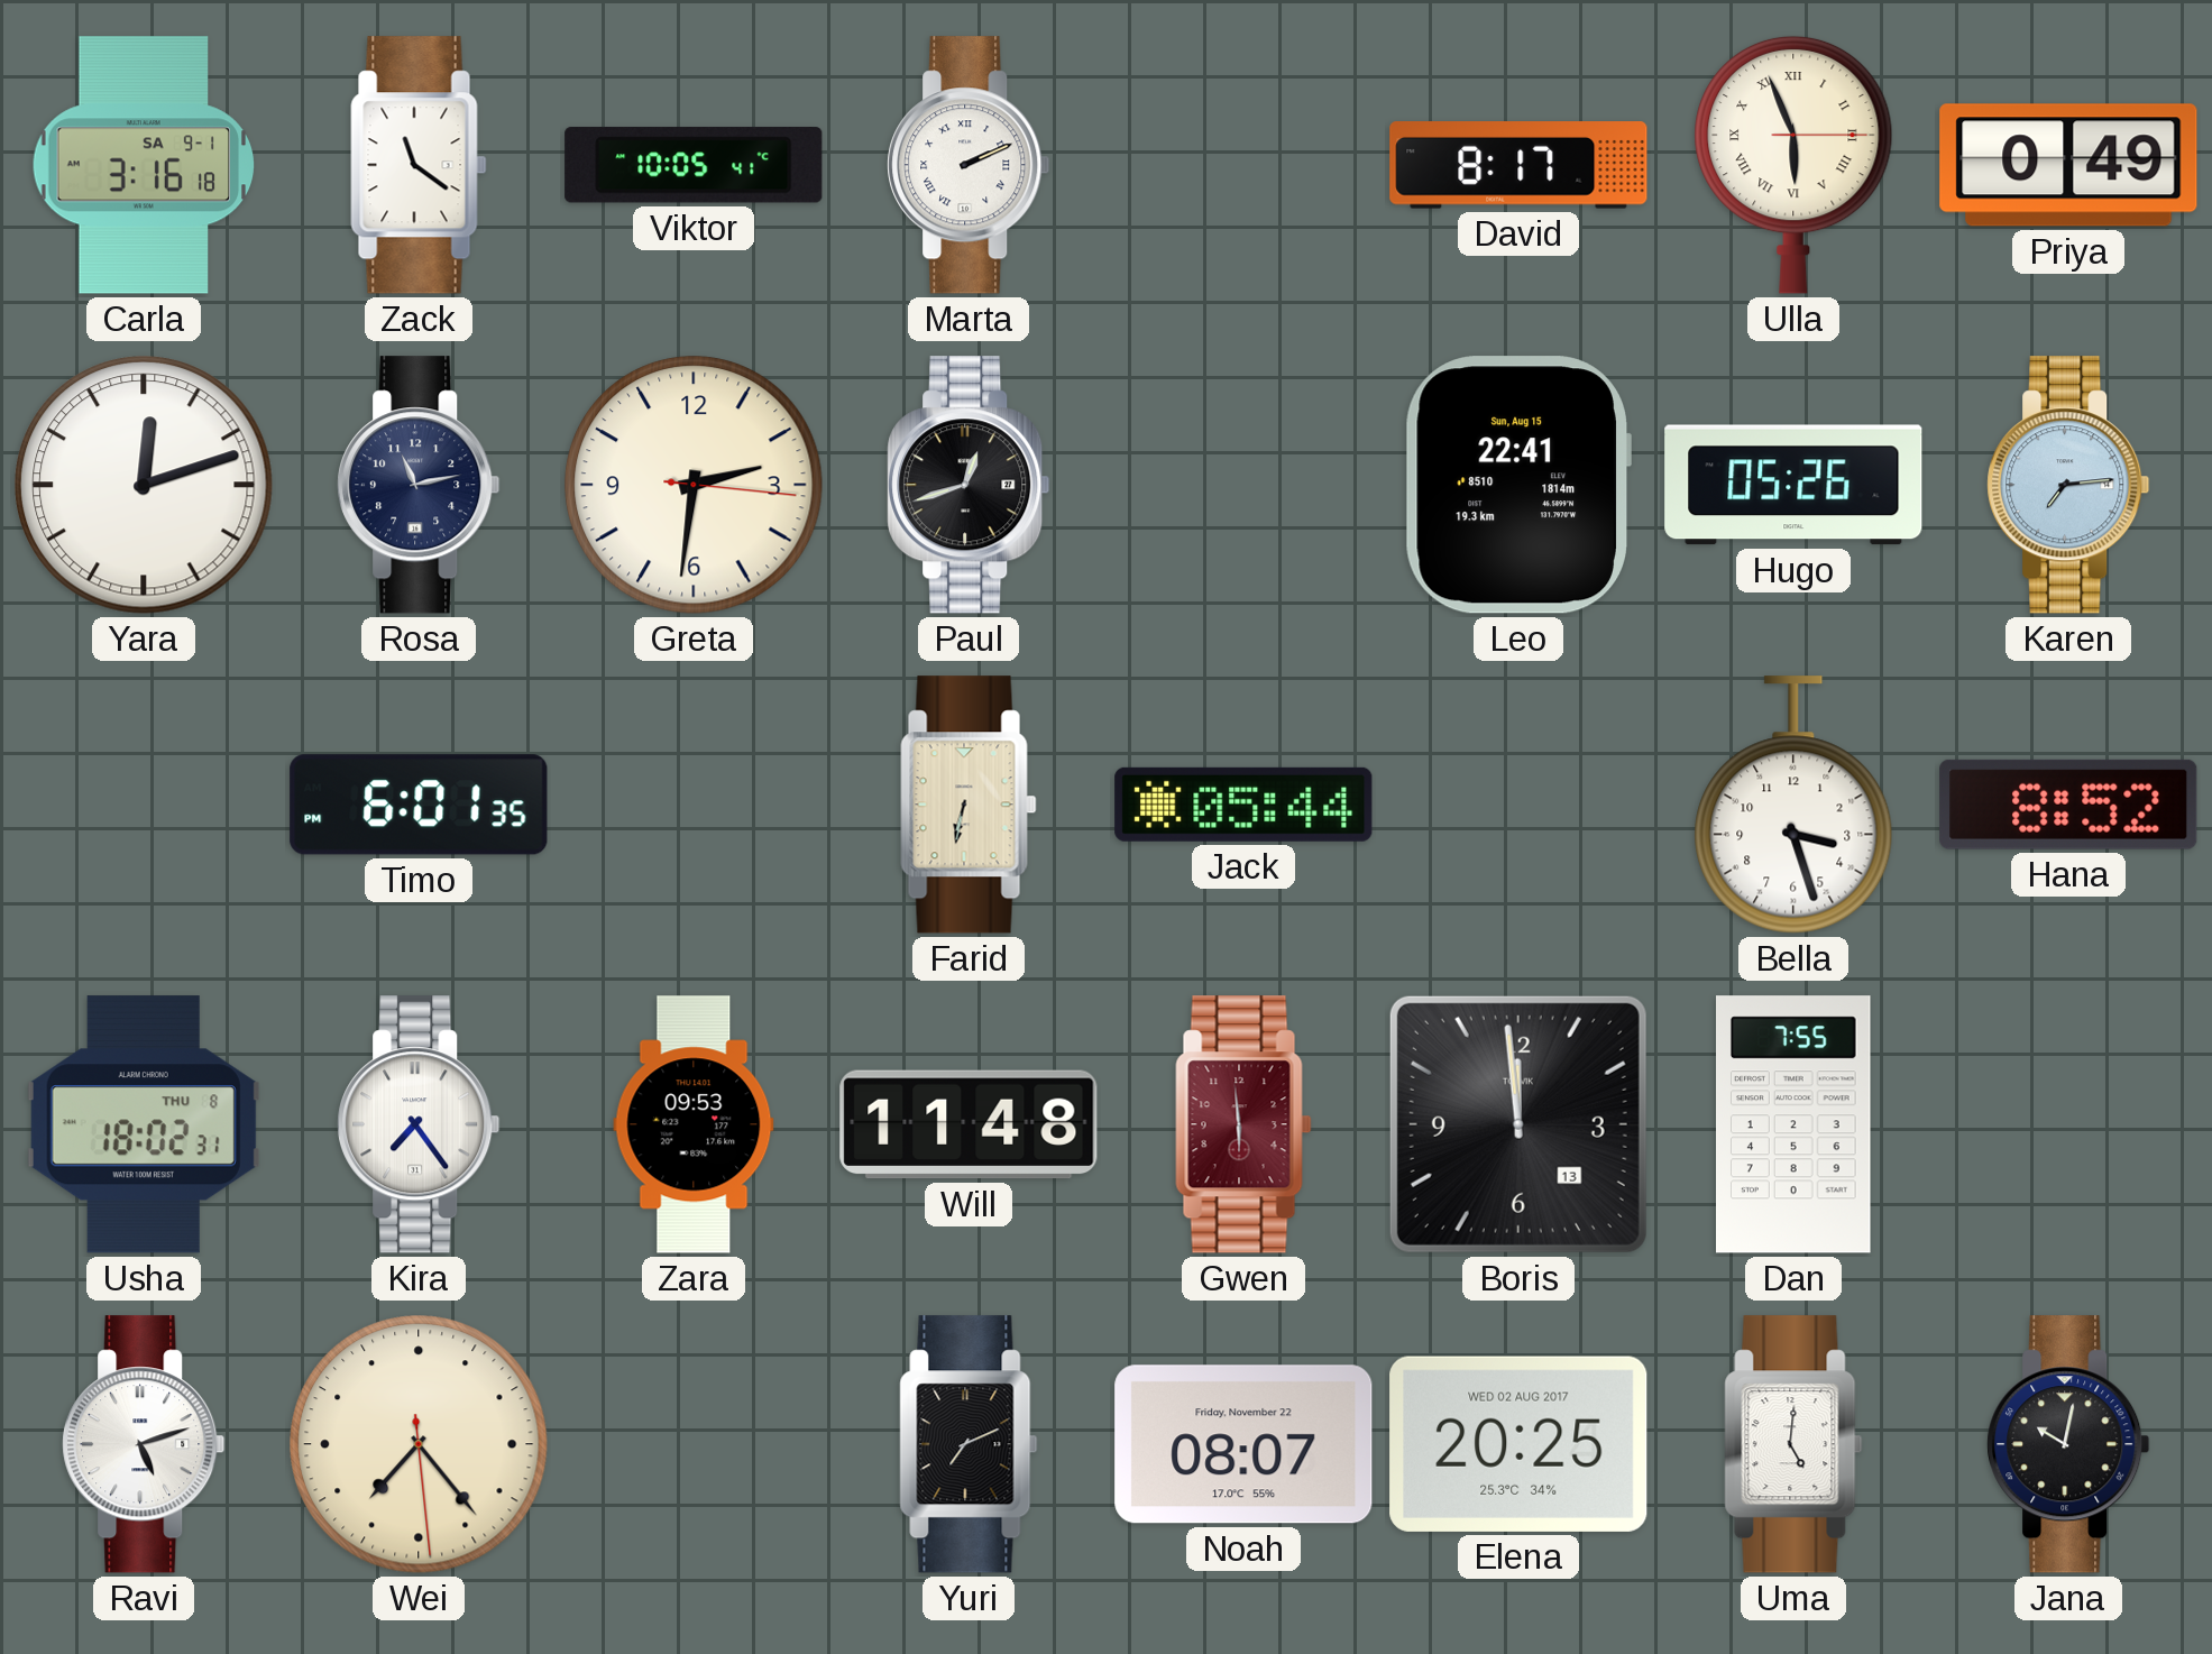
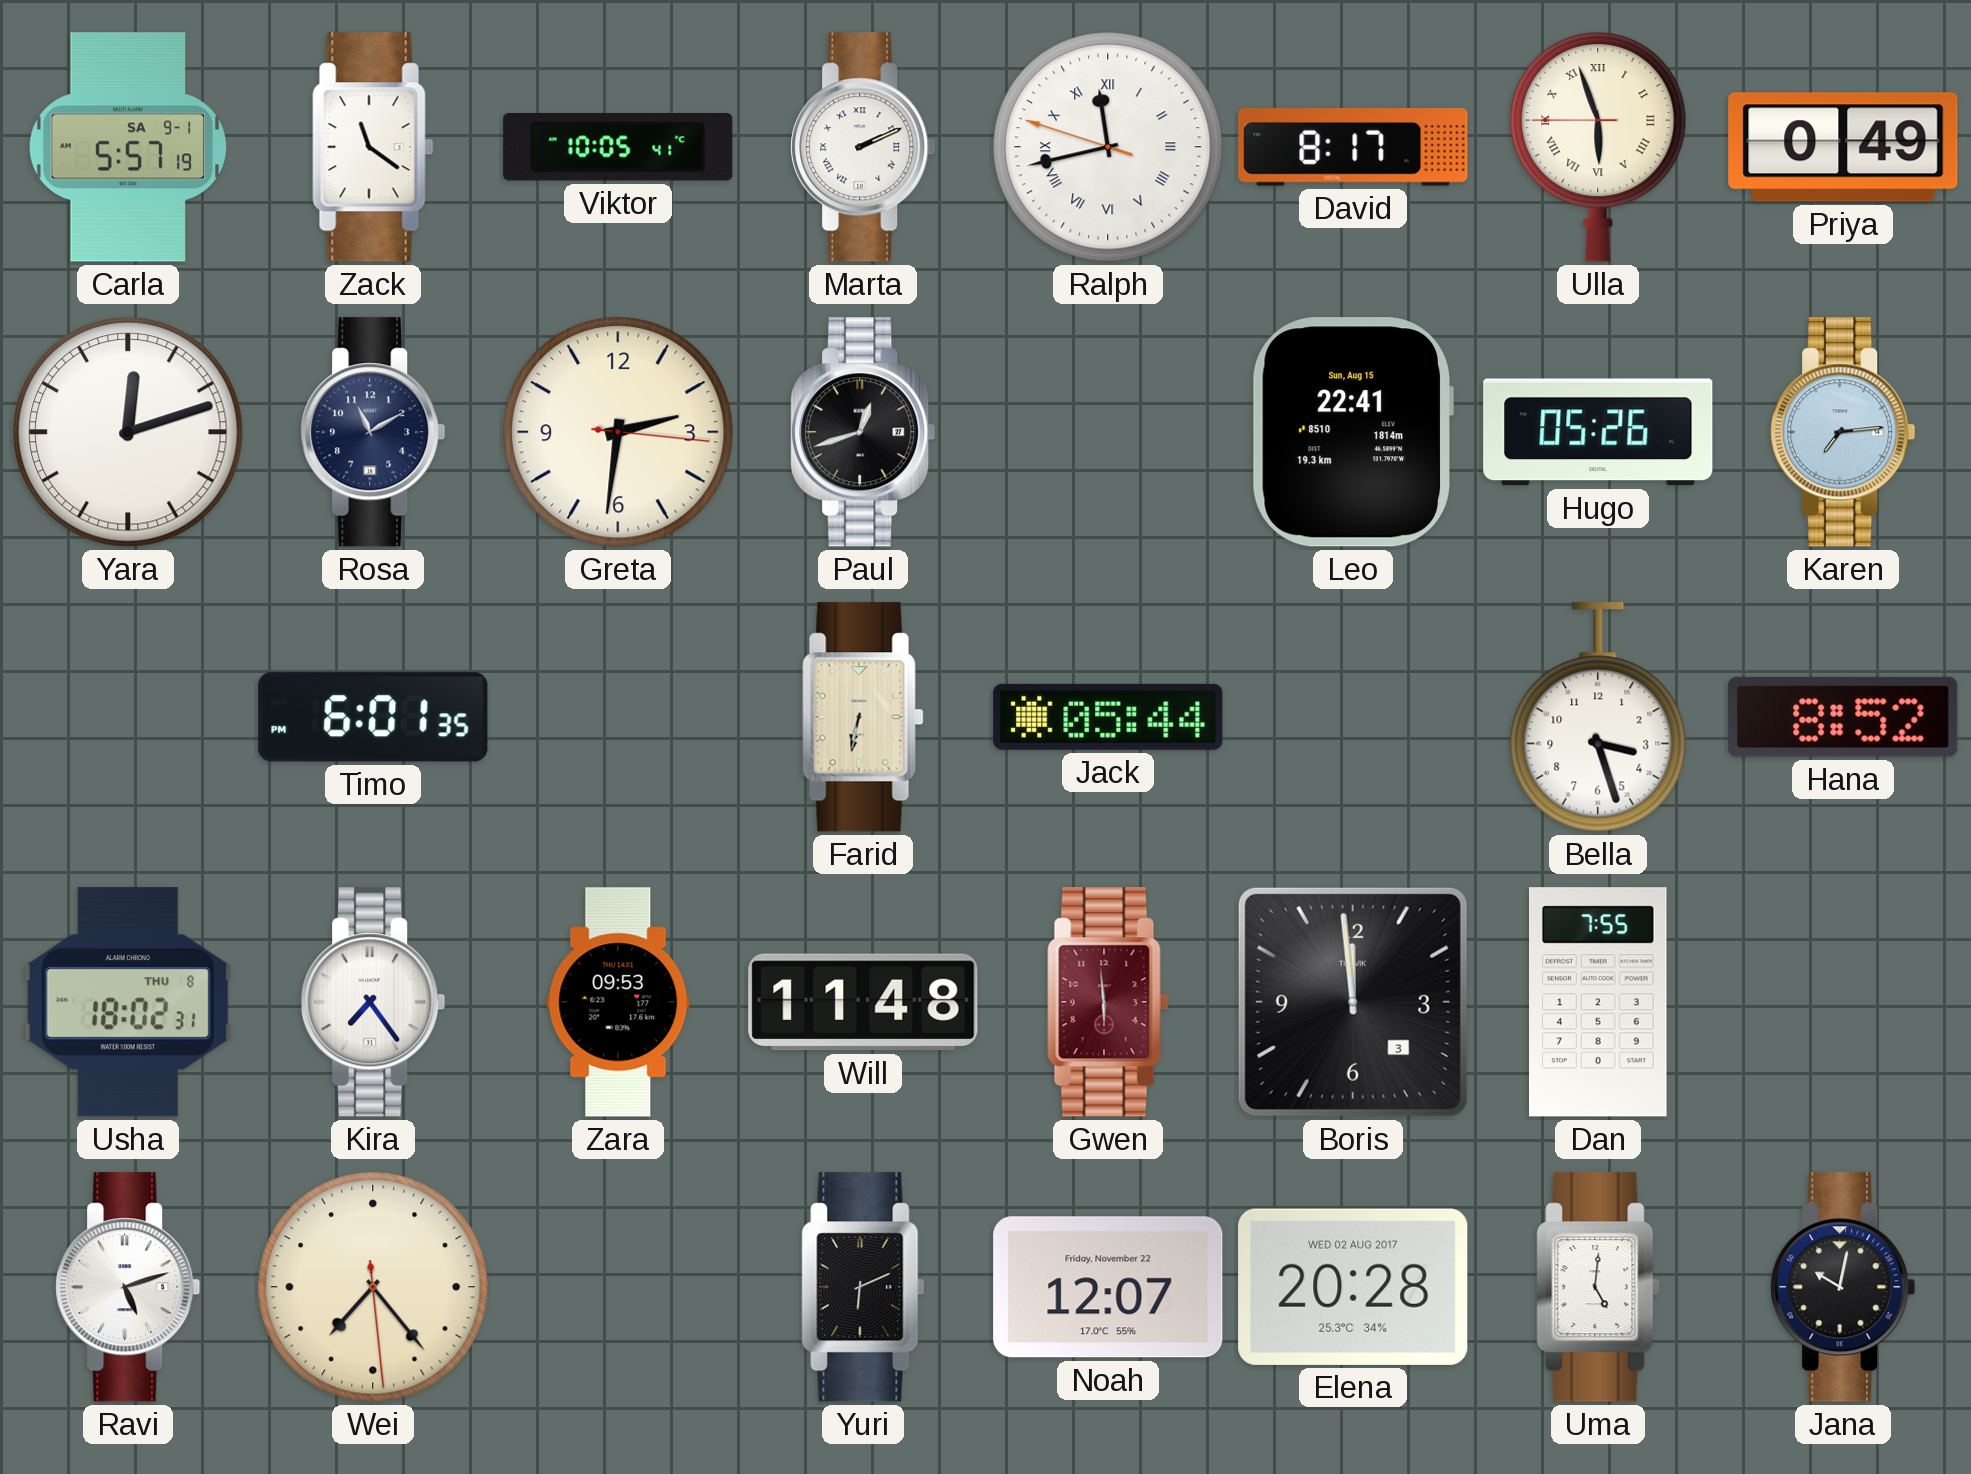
Carla: 3:16 -> 5:57 (128, 147)
Ralph: none -> 11:42 (1108, 147)
Ulla: 5:56:15 -> 5:56:45 (1598, 147)
Rosa: 11:13 -> 11:10 (373, 432)
Boris date: 13 -> 3 (1353, 1002)
Yuri: 7:11 -> 6:11 (863, 1287)
Noah: 08:07 -> 12:07 (1108, 1287)
Elena: 20:25 -> 20:28 (1353, 1287)
